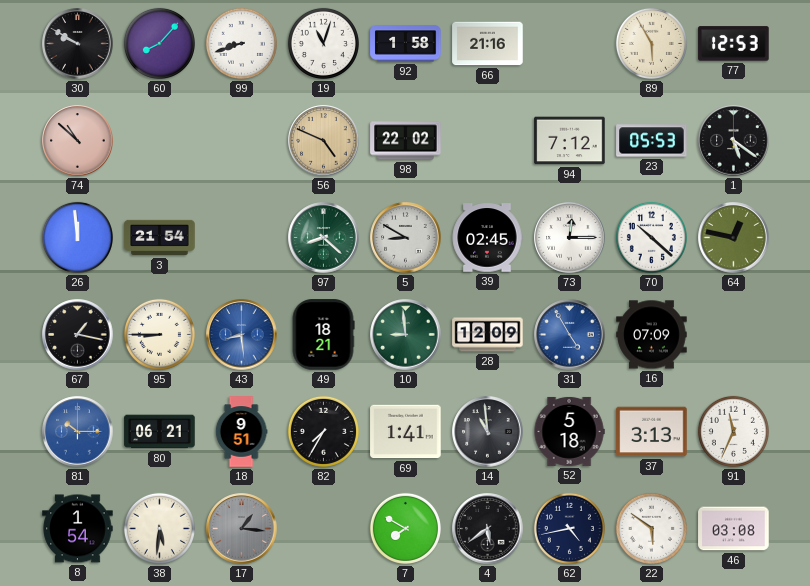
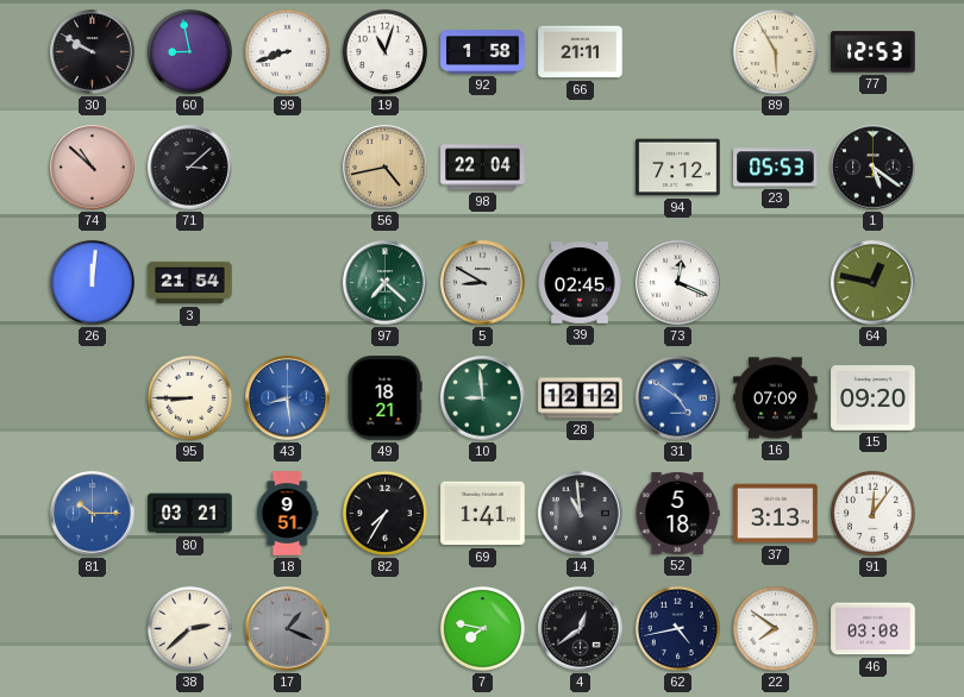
60: 8:07 -> 8:58 (189, 51)
66: 21:16 -> 21:11 (581, 52)
71: none -> 3:08 (190, 168)
56: 4:49 -> 4:43 (386, 168)
98: 22:02 -> 22:04 (483, 168)
26: 11:59 -> 12:01 (92, 282)
97: 8:22 -> 7:22 (386, 283)
73: 12:15 -> 12:19 (678, 283)
70: 10:22 -> none (651, 237)
67: 1:17 -> none (78, 335)
28: 12:09 -> 12:12 (581, 398)
31: 4:55 -> 4:51 (678, 398)
15: none -> 09:20 (874, 398)
80: 06:21 -> 03:21 (190, 514)
91: 11:34 -> 12:06 (872, 513)
8: 1:54 -> none (78, 529)
38: 5:31 -> 2:38 (189, 628)
17: 1:16 -> 1:19 (288, 629)
7: 7:50 -> 7:47 (482, 628)
4: 5:39 -> 12:39 (581, 629)
22: 5:51 -> 7:51 (775, 628)
